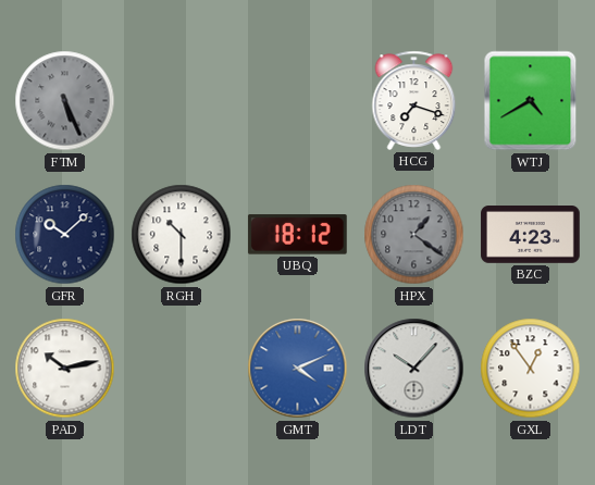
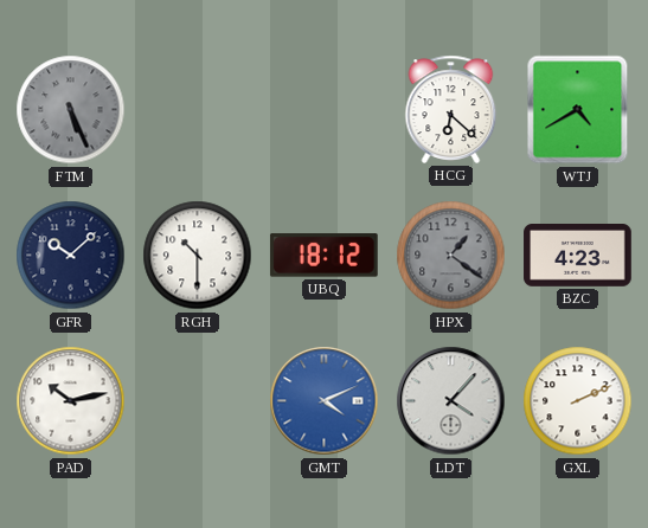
HCG: 7:18 -> 6:22 (451, 109)
LDT: 10:07 -> 4:07 (451, 401)
GXL: 12:54 -> 2:11 (578, 401)
